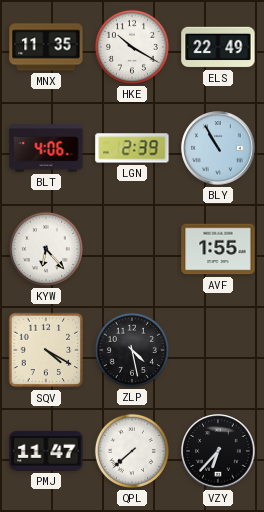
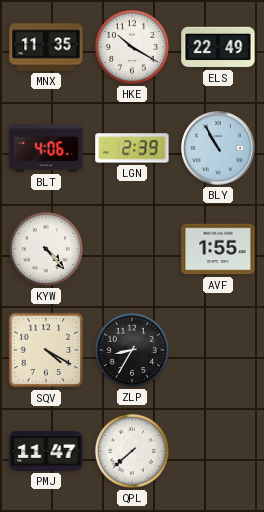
KYW: 6:23 -> 4:23 (46, 249)
ZLP: 4:28 -> 8:35 (132, 350)
VZY: 6:37 -> none (218, 451)
